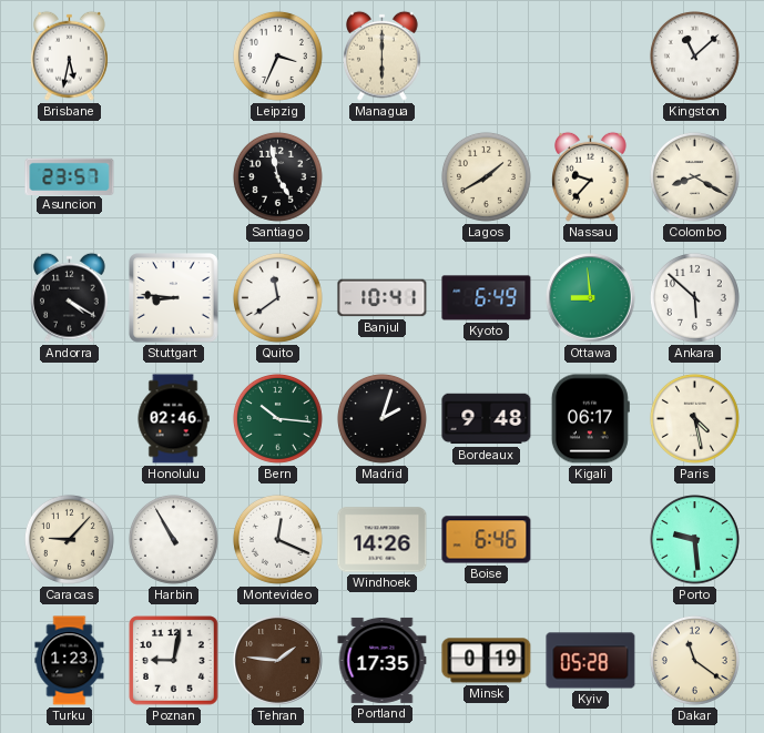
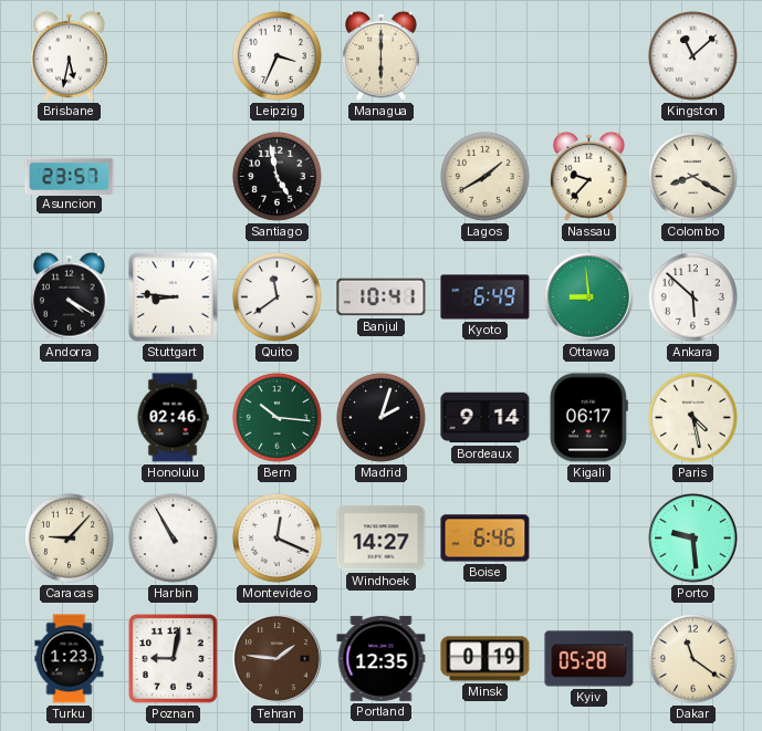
Bordeaux: 9:48 -> 9:14 (486, 418)
Windhoek: 14:26 -> 14:27 (382, 539)
Portland: 17:35 -> 12:35 (382, 658)
